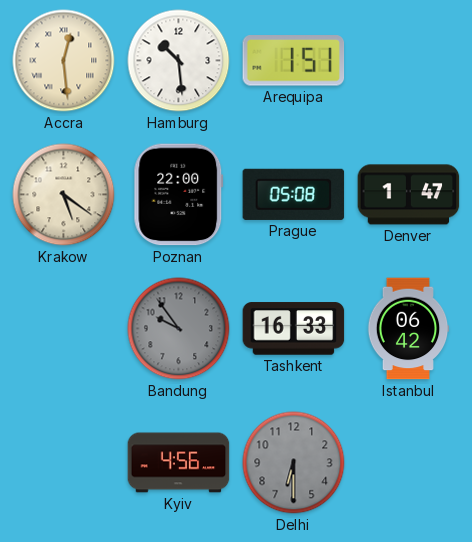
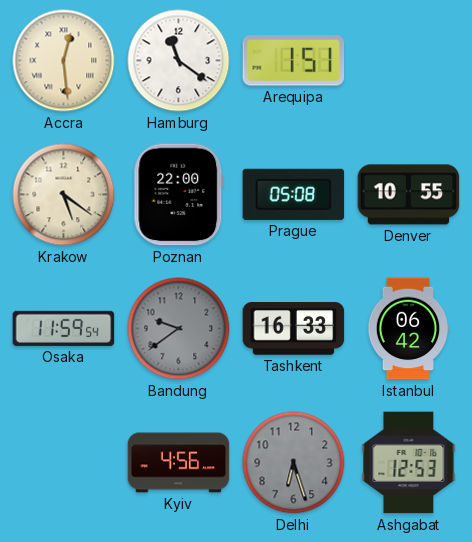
Hamburg: 10:29 -> 11:21 (179, 61)
Denver: 1:47 -> 10:55 (409, 195)
Osaka: none -> 11:59 (64, 328)
Bandung: 9:54 -> 9:39 (179, 329)
Delhi: 6:30 -> 6:27 (294, 463)
Ashgabat: none -> 12:53 (409, 463)
